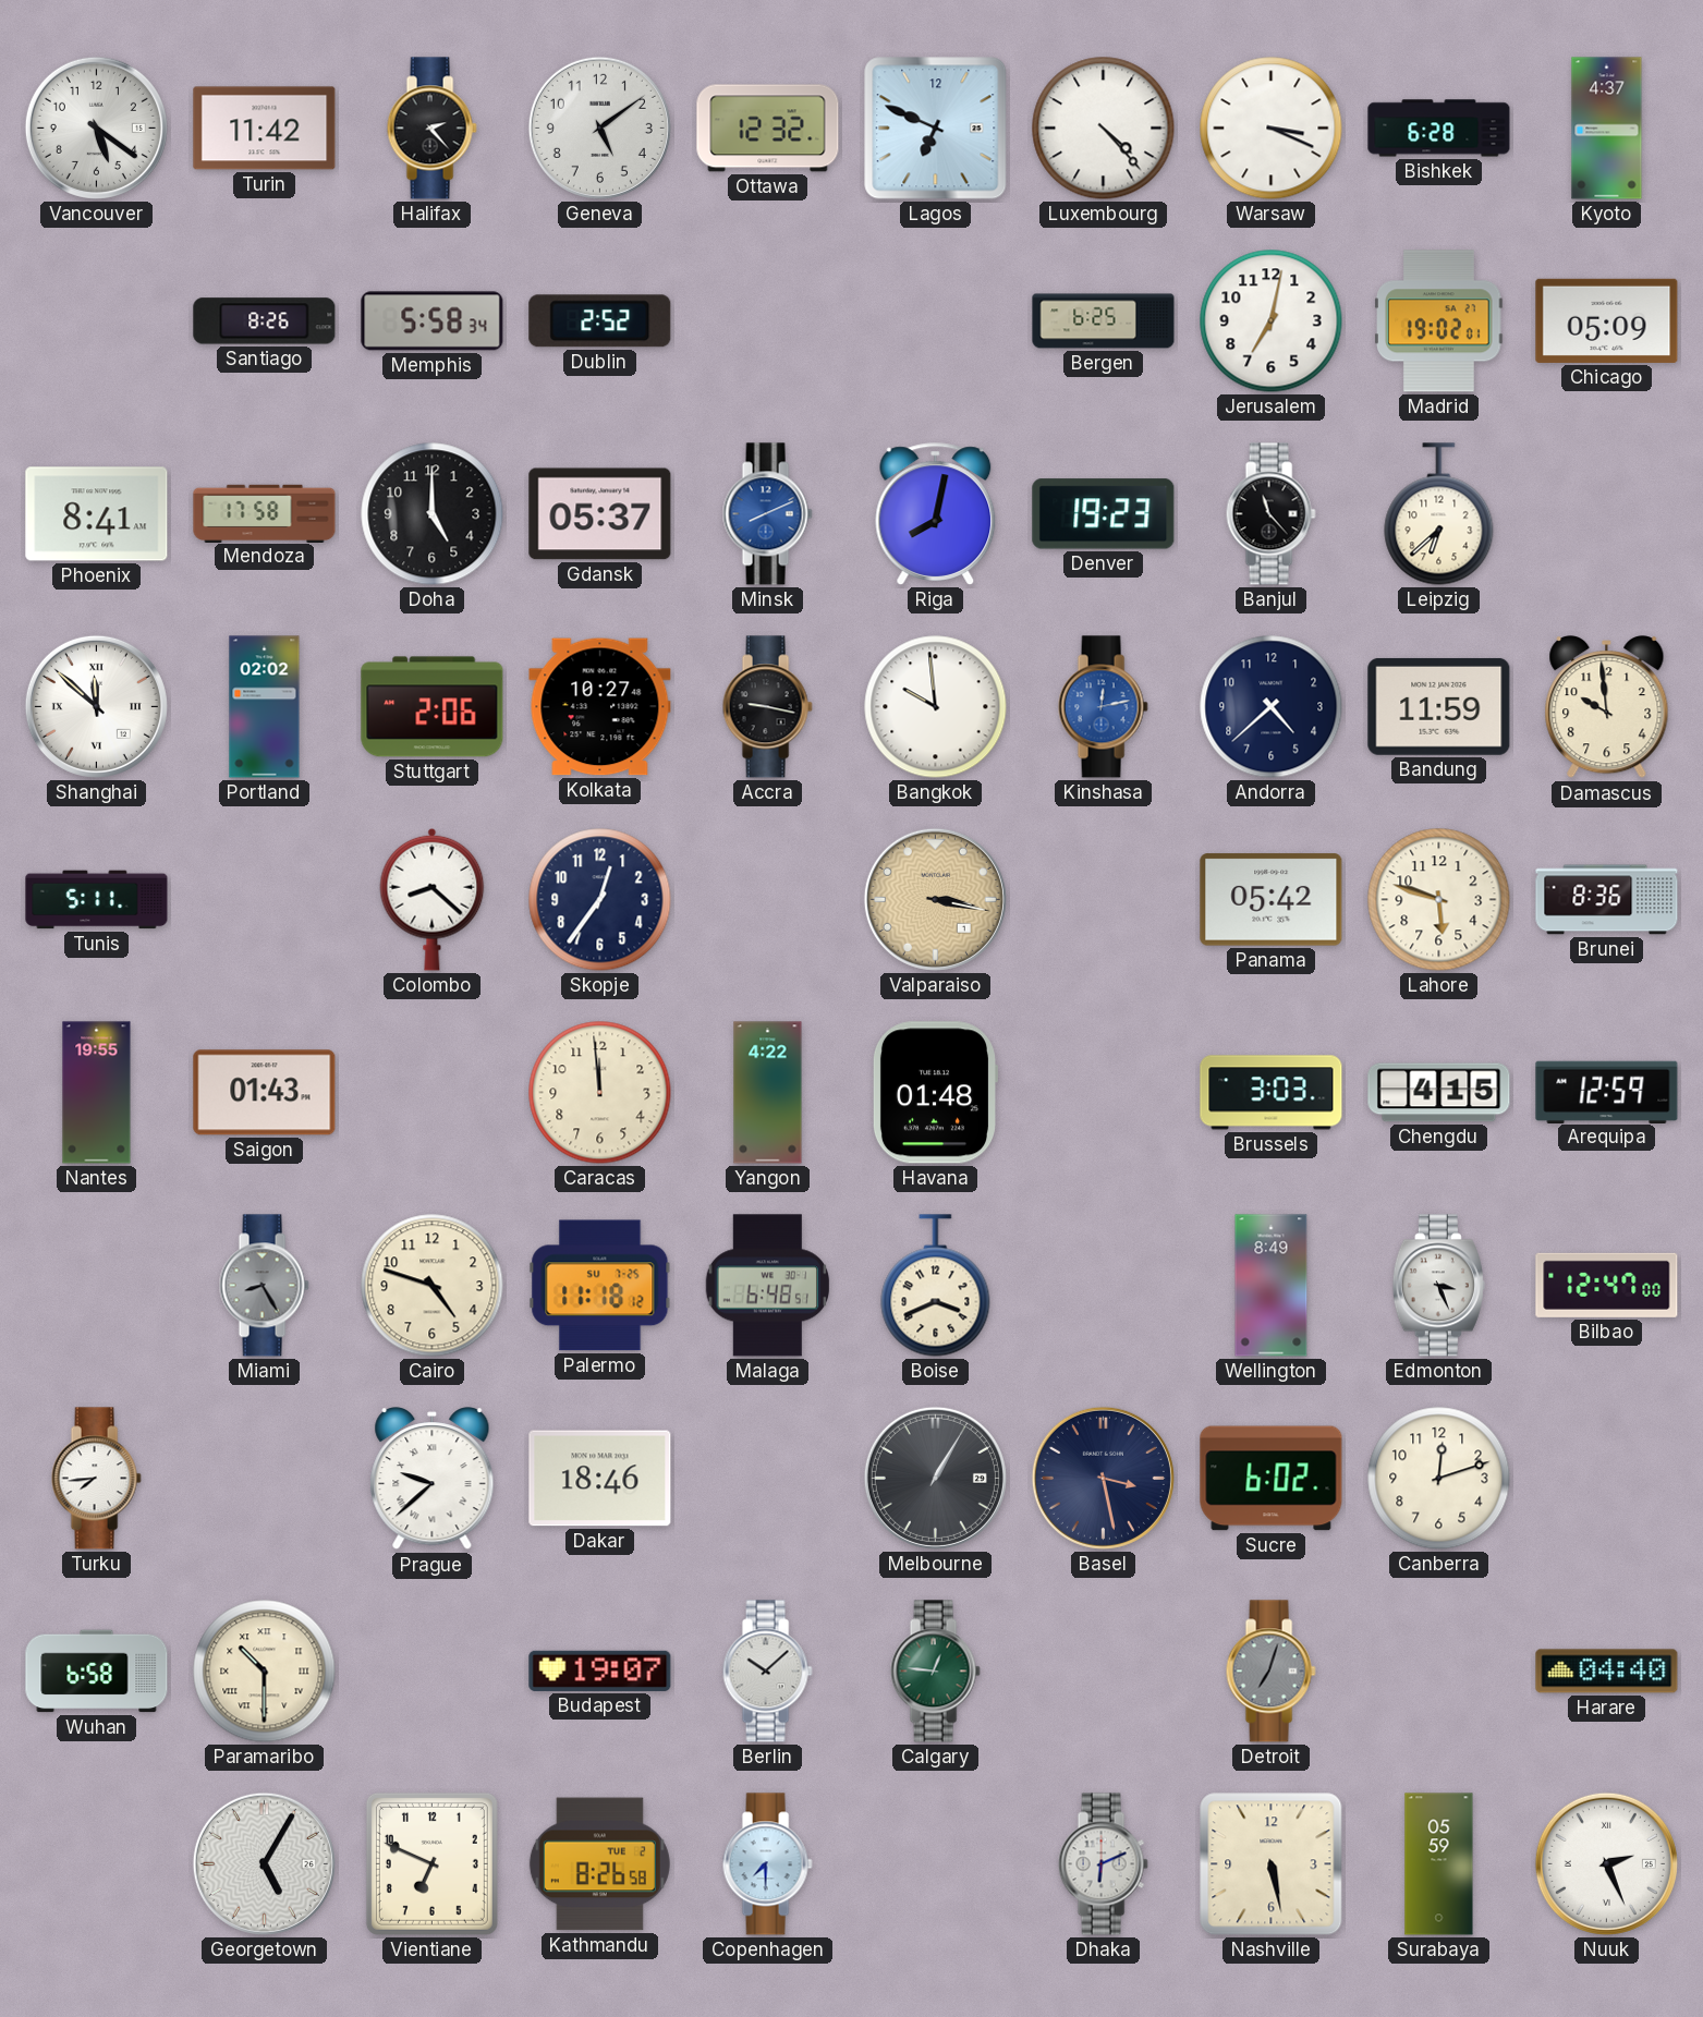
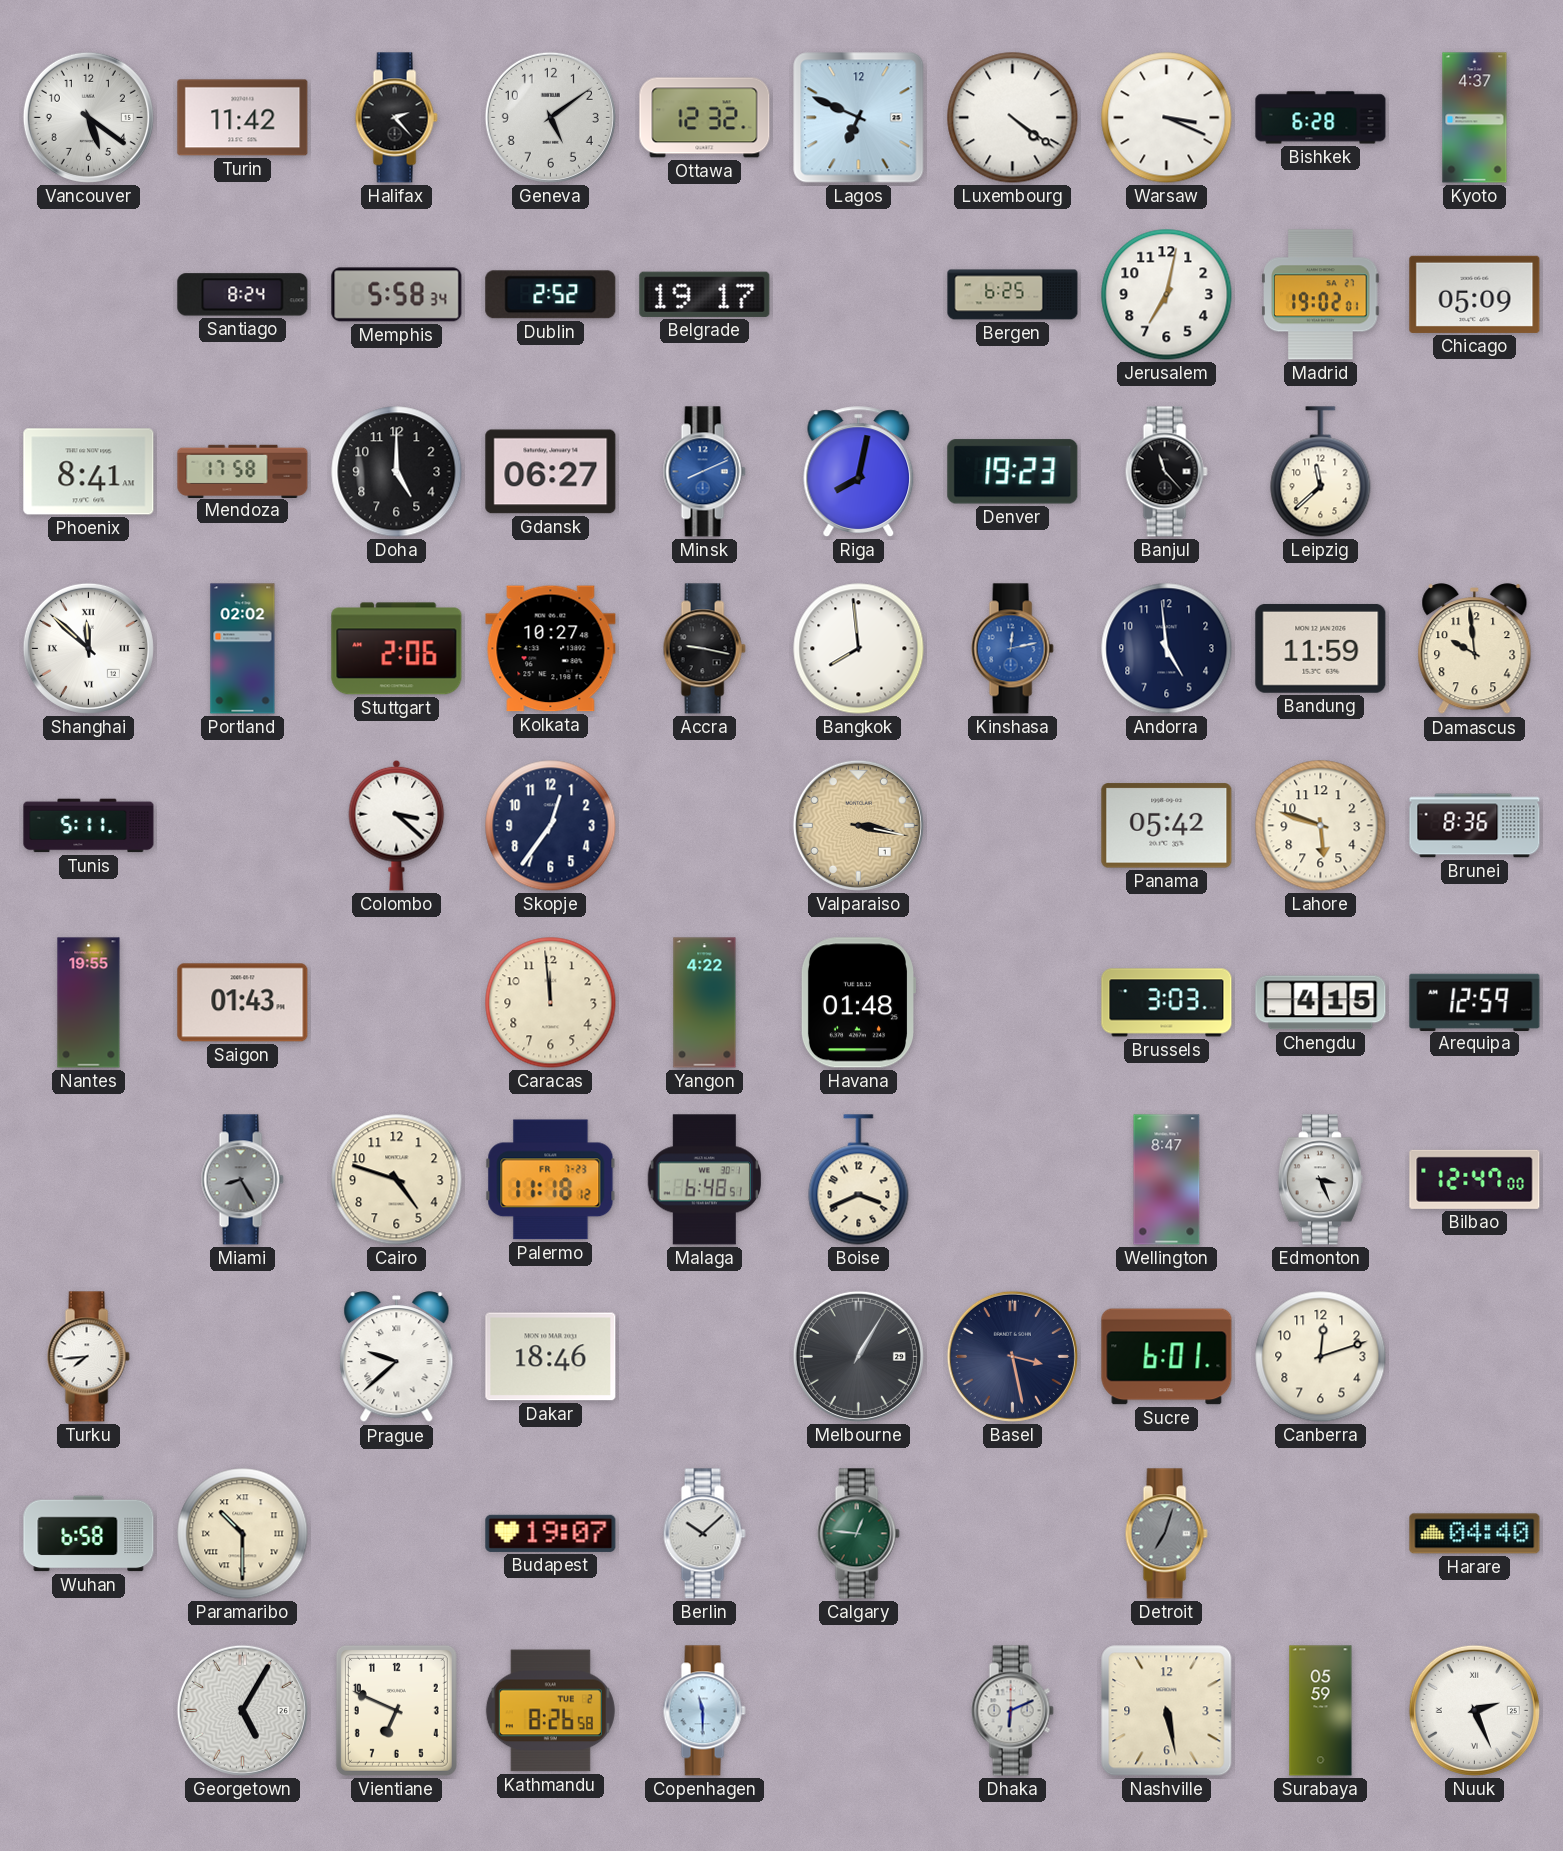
Luxembourg: 4:23 -> 4:21 (1013, 118)
Santiago: 8:26 -> 8:24 (243, 295)
Belgrade: none -> 19:17 (705, 294)
Gdansk: 05:37 -> 06:27 (551, 472)
Leipzig: 6:38 -> 11:38 (1321, 472)
Bangkok: 9:59 -> 7:59 (859, 649)
Andorra: 4:38 -> 4:59 (1167, 649)
Colombo: 8:22 -> 3:22 (397, 825)
Palermo date: SU 7-25 -> FR 7-23 (551, 1180)
Wellington: 8:49 -> 8:47 (1167, 1180)
Sucre: 6:02 -> 6:01 (1167, 1357)
Copenhagen: 7:30 -> 11:30 (704, 1711)
